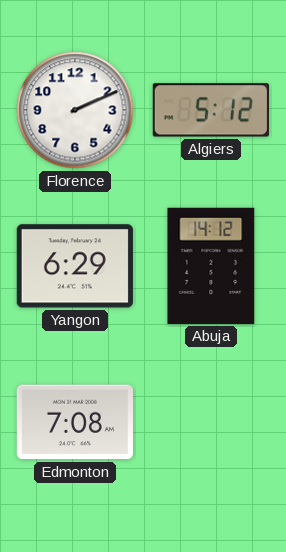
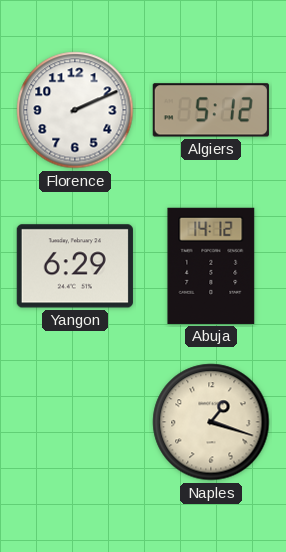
Edmonton: 7:08 -> none (75, 422)
Naples: none -> 1:18 (211, 422)
